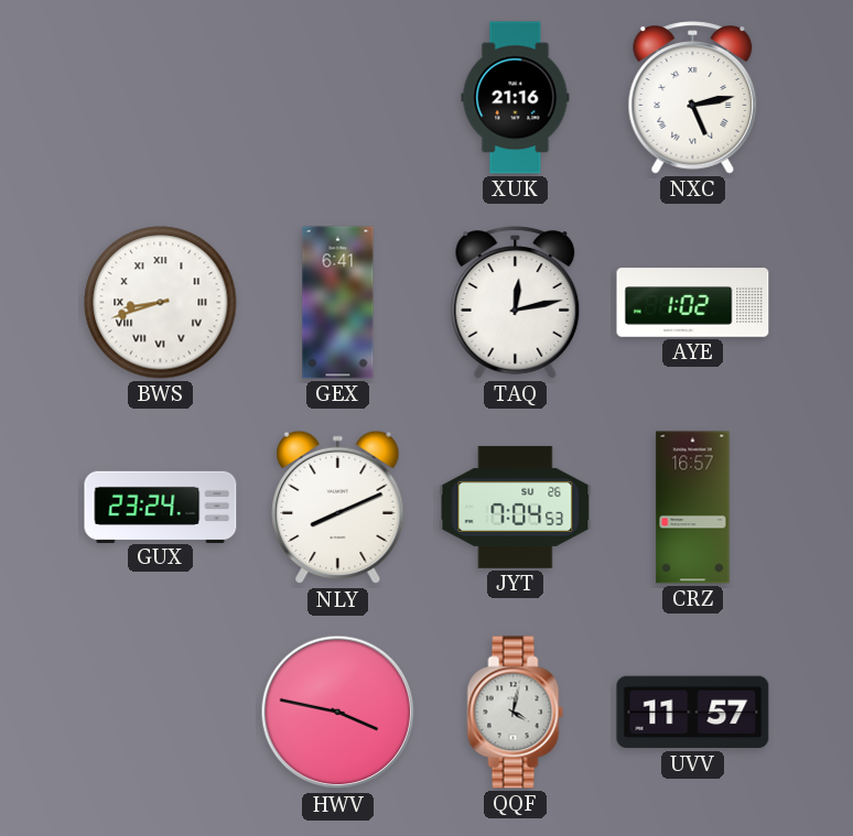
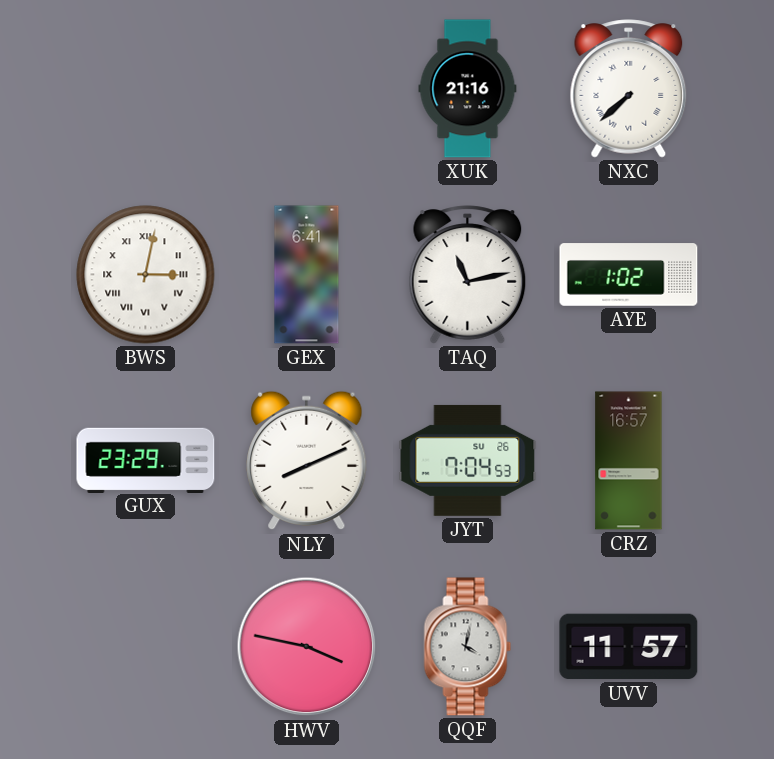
NXC: 5:13 -> 7:38 (629, 89)
BWS: 8:42 -> 3:02 (146, 275)
TAQ: 12:13 -> 11:13 (468, 275)
GUX: 23:24 -> 23:29 (146, 460)
